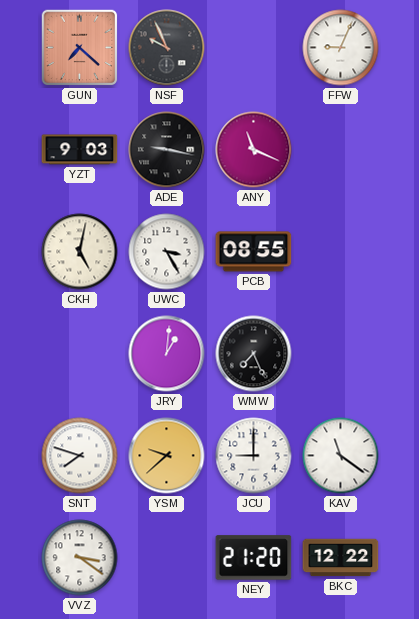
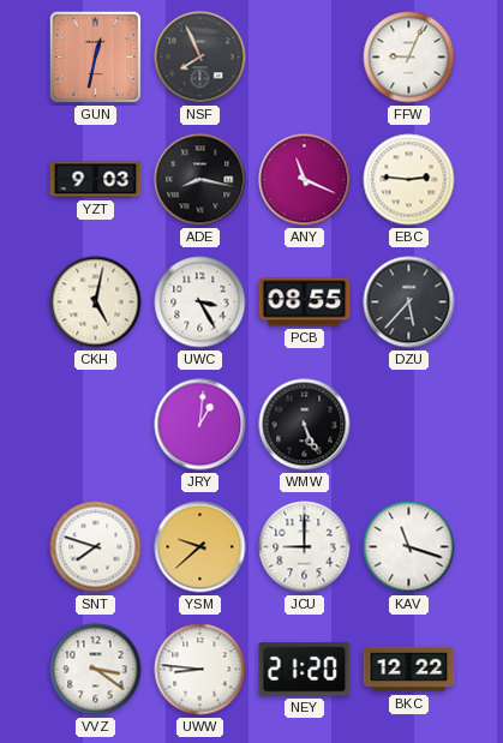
GUN: 7:22 -> 12:32 (96, 58)
NSF: 9:56 -> 7:56 (200, 58)
ADE: 9:17 -> 8:17 (200, 180)
EBC: none -> 2:46 (409, 180)
DZU: none -> 5:37 (409, 302)
WMW: 7:26 -> 5:26 (305, 425)
KAV: 11:21 -> 11:18 (409, 547)
UWW: none -> 8:46 (200, 670)
